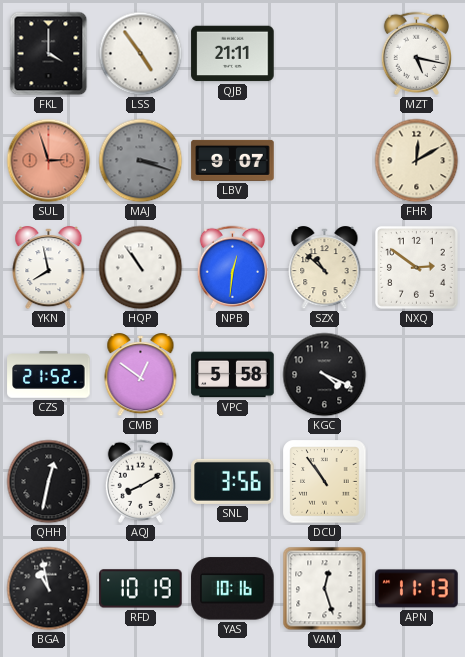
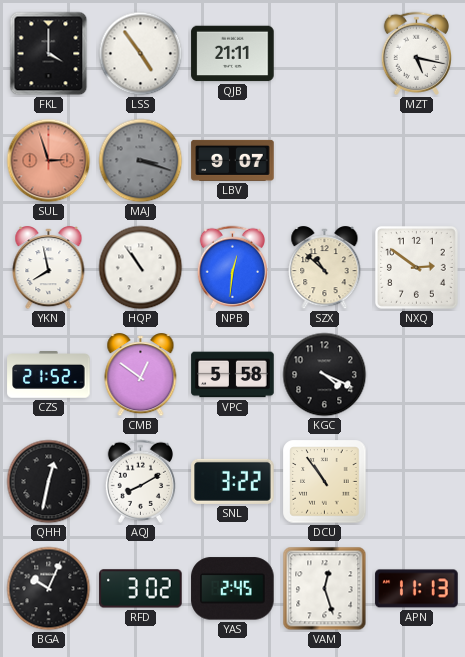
FHR: 12:10 -> none (417, 161)
SNL: 3:56 -> 3:22 (233, 481)
BGA: 10:58 -> 10:04 (49, 589)
RFD: 10:19 -> 3:02 (141, 589)
YAS: 10:16 -> 2:45 (233, 589)
